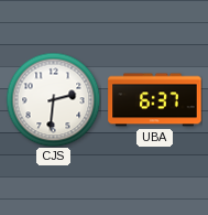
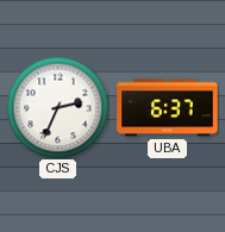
CJS: 2:31 -> 2:34 (57, 107)
